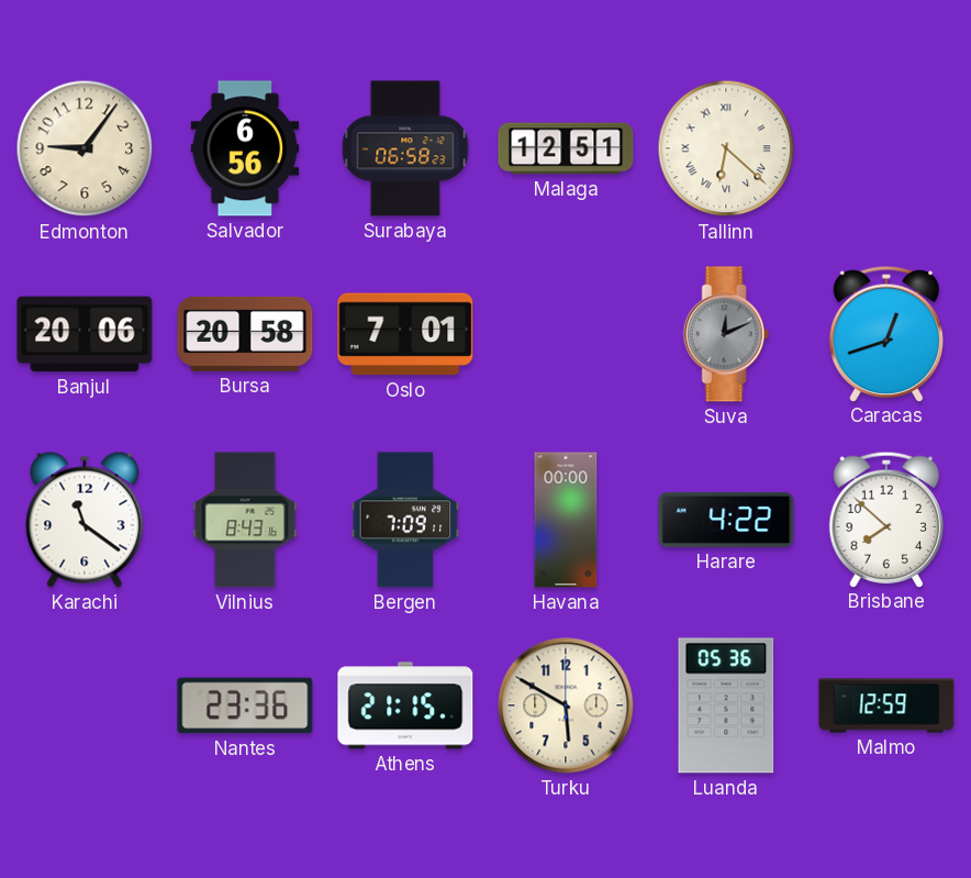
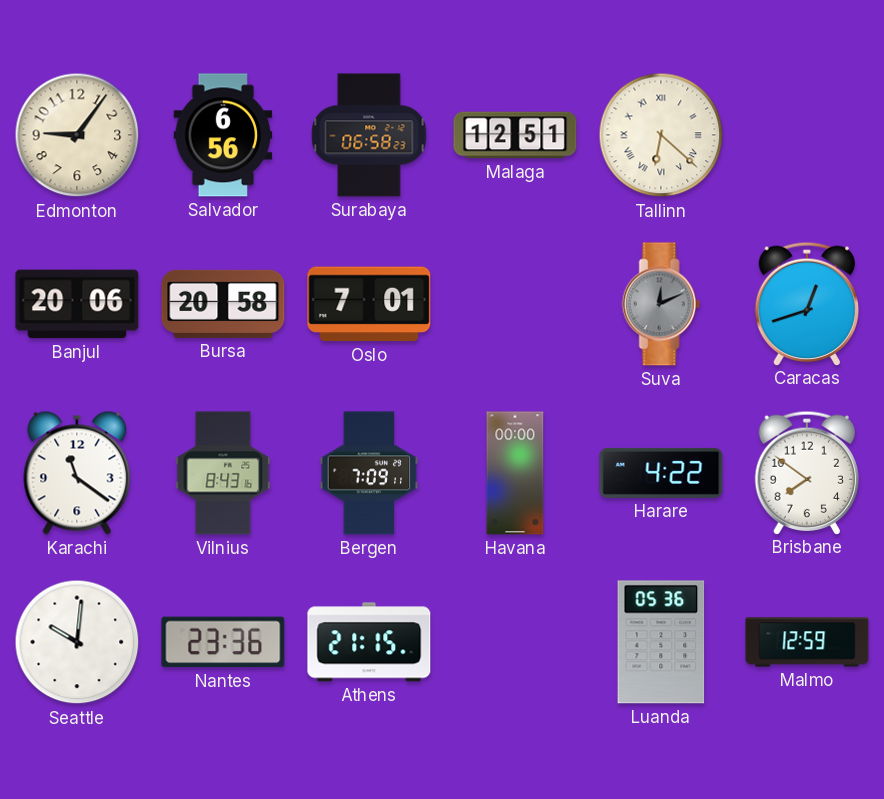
Brisbane: 7:52 -> 7:51 (807, 472)
Seattle: none -> 10:01 (77, 642)
Turku: 5:50 -> none (566, 705)
